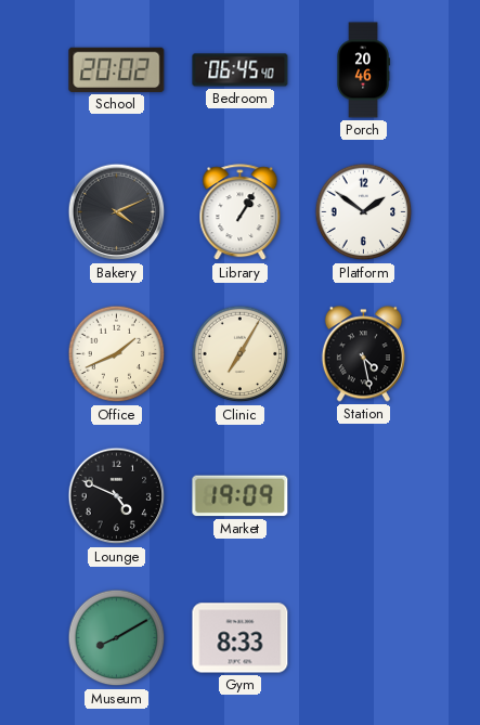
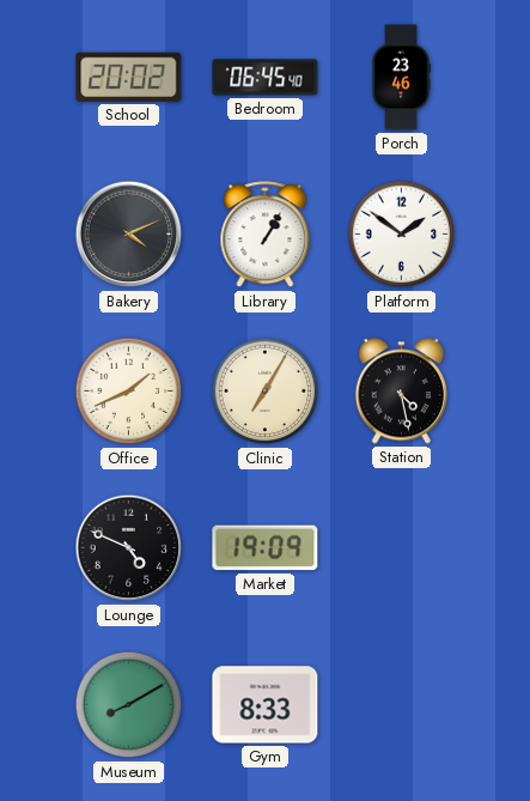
Porch: 20:46 -> 23:46 (401, 78)
